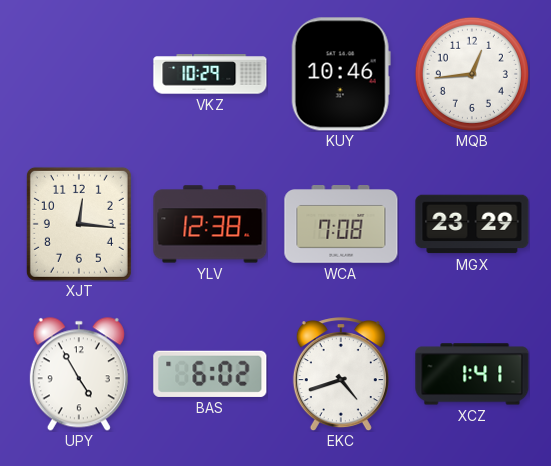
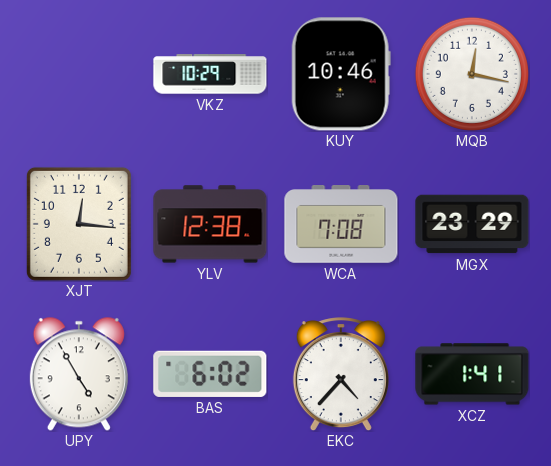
MQB: 12:44 -> 12:17 (472, 74)
EKC: 4:42 -> 4:37 (341, 374)
